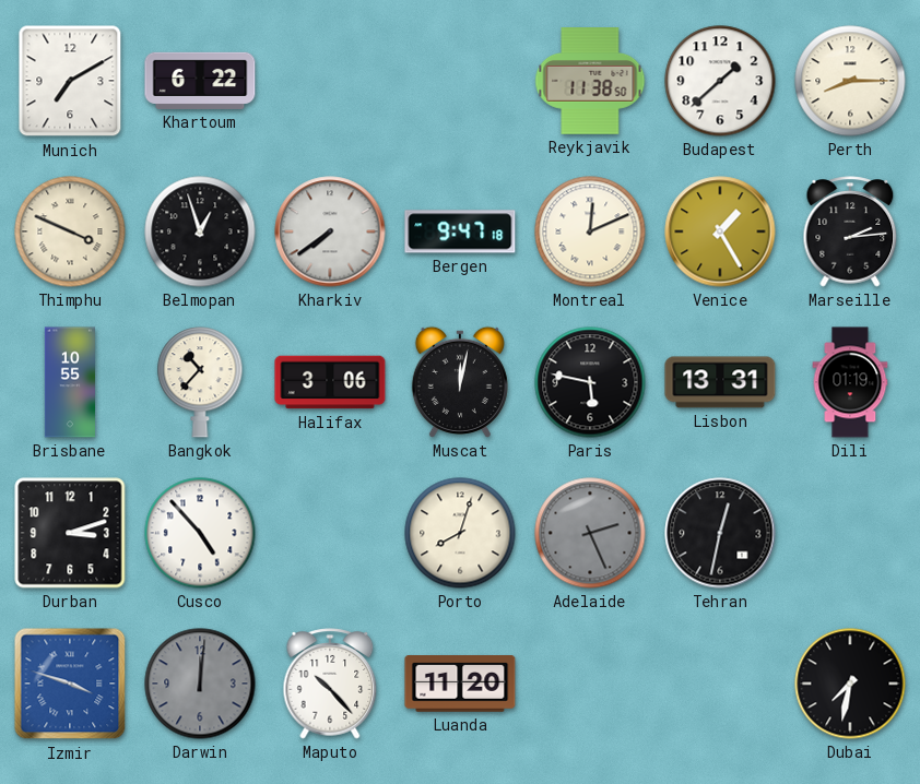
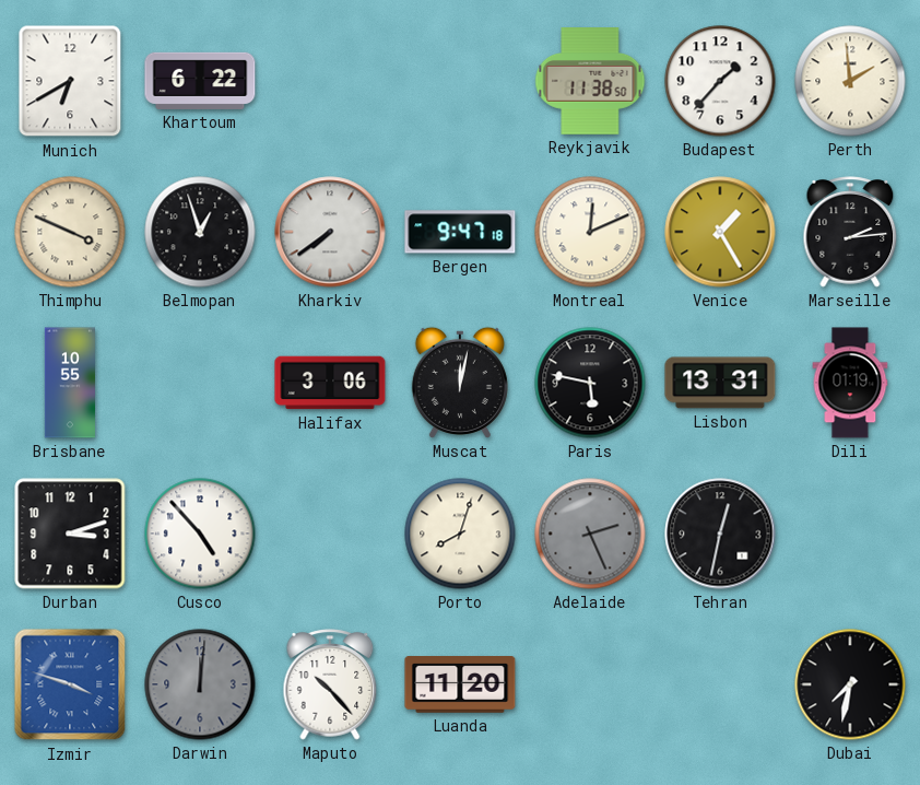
Munich: 7:10 -> 6:40 (70, 81)
Budapest: 1:38 -> 1:37 (720, 81)
Perth: 8:15 -> 1:59 (850, 81)
Bangkok: 10:37 -> none (200, 382)
